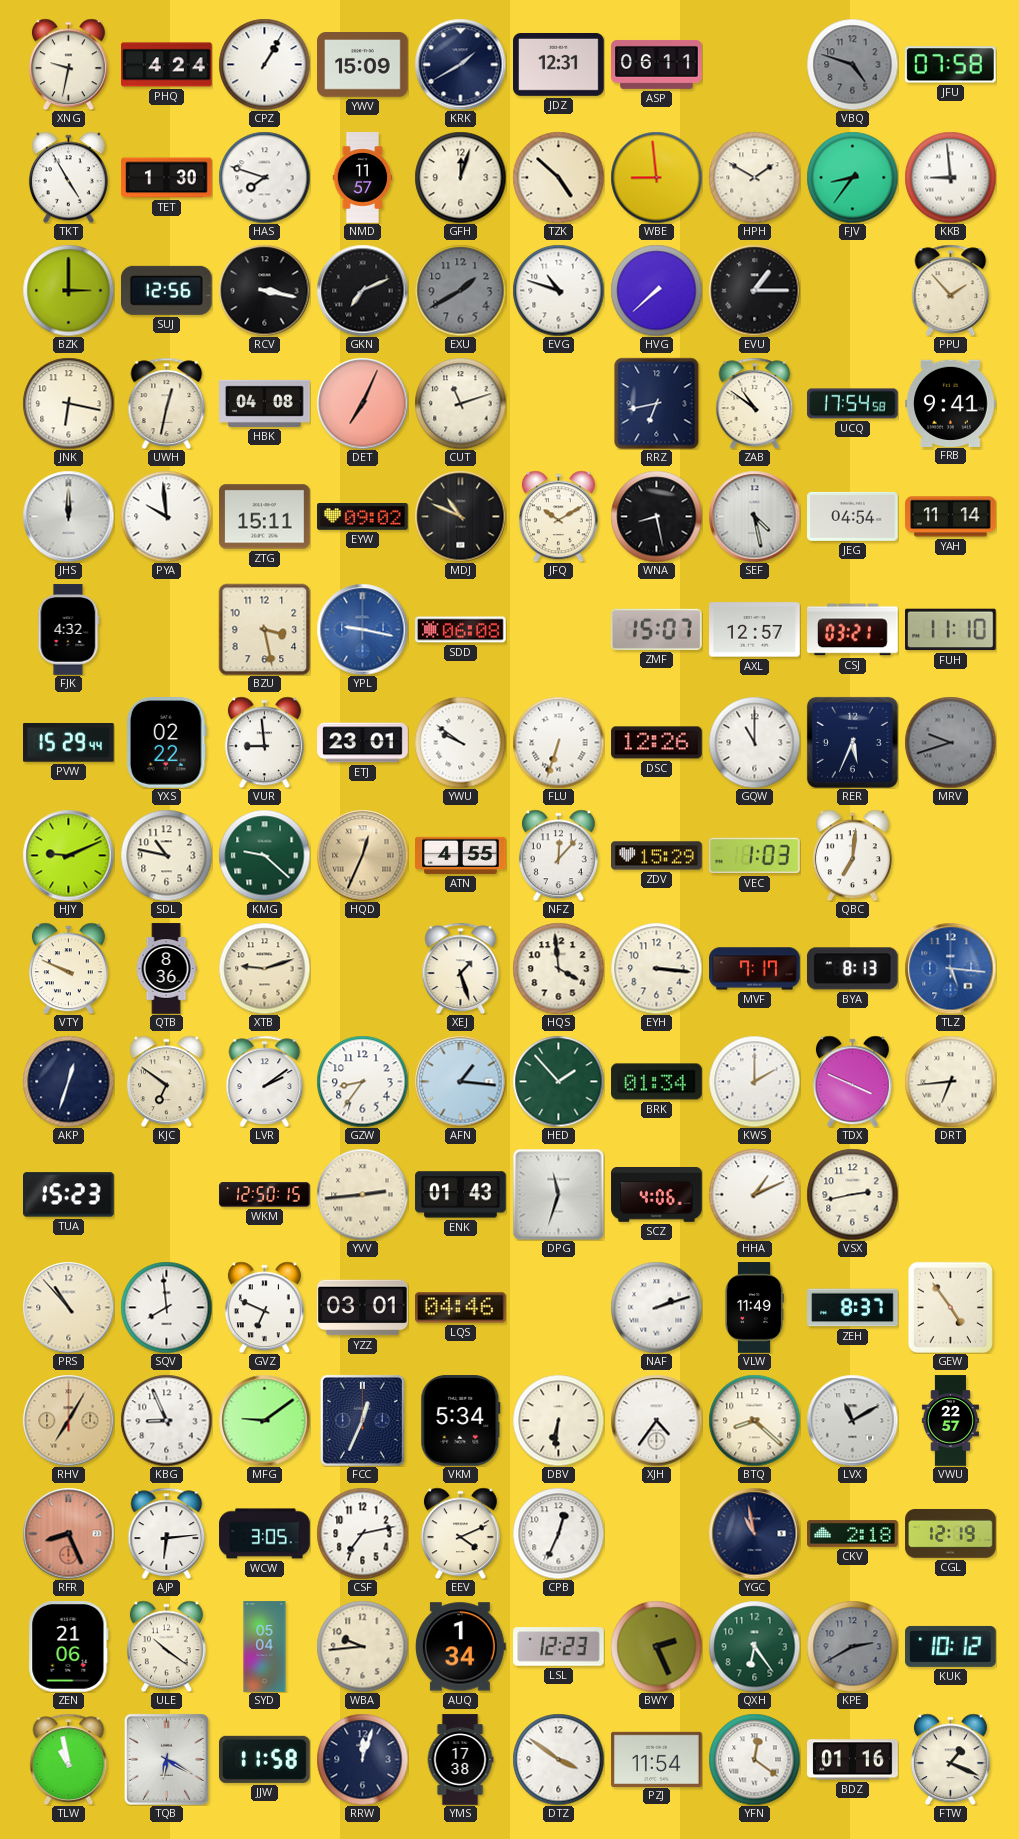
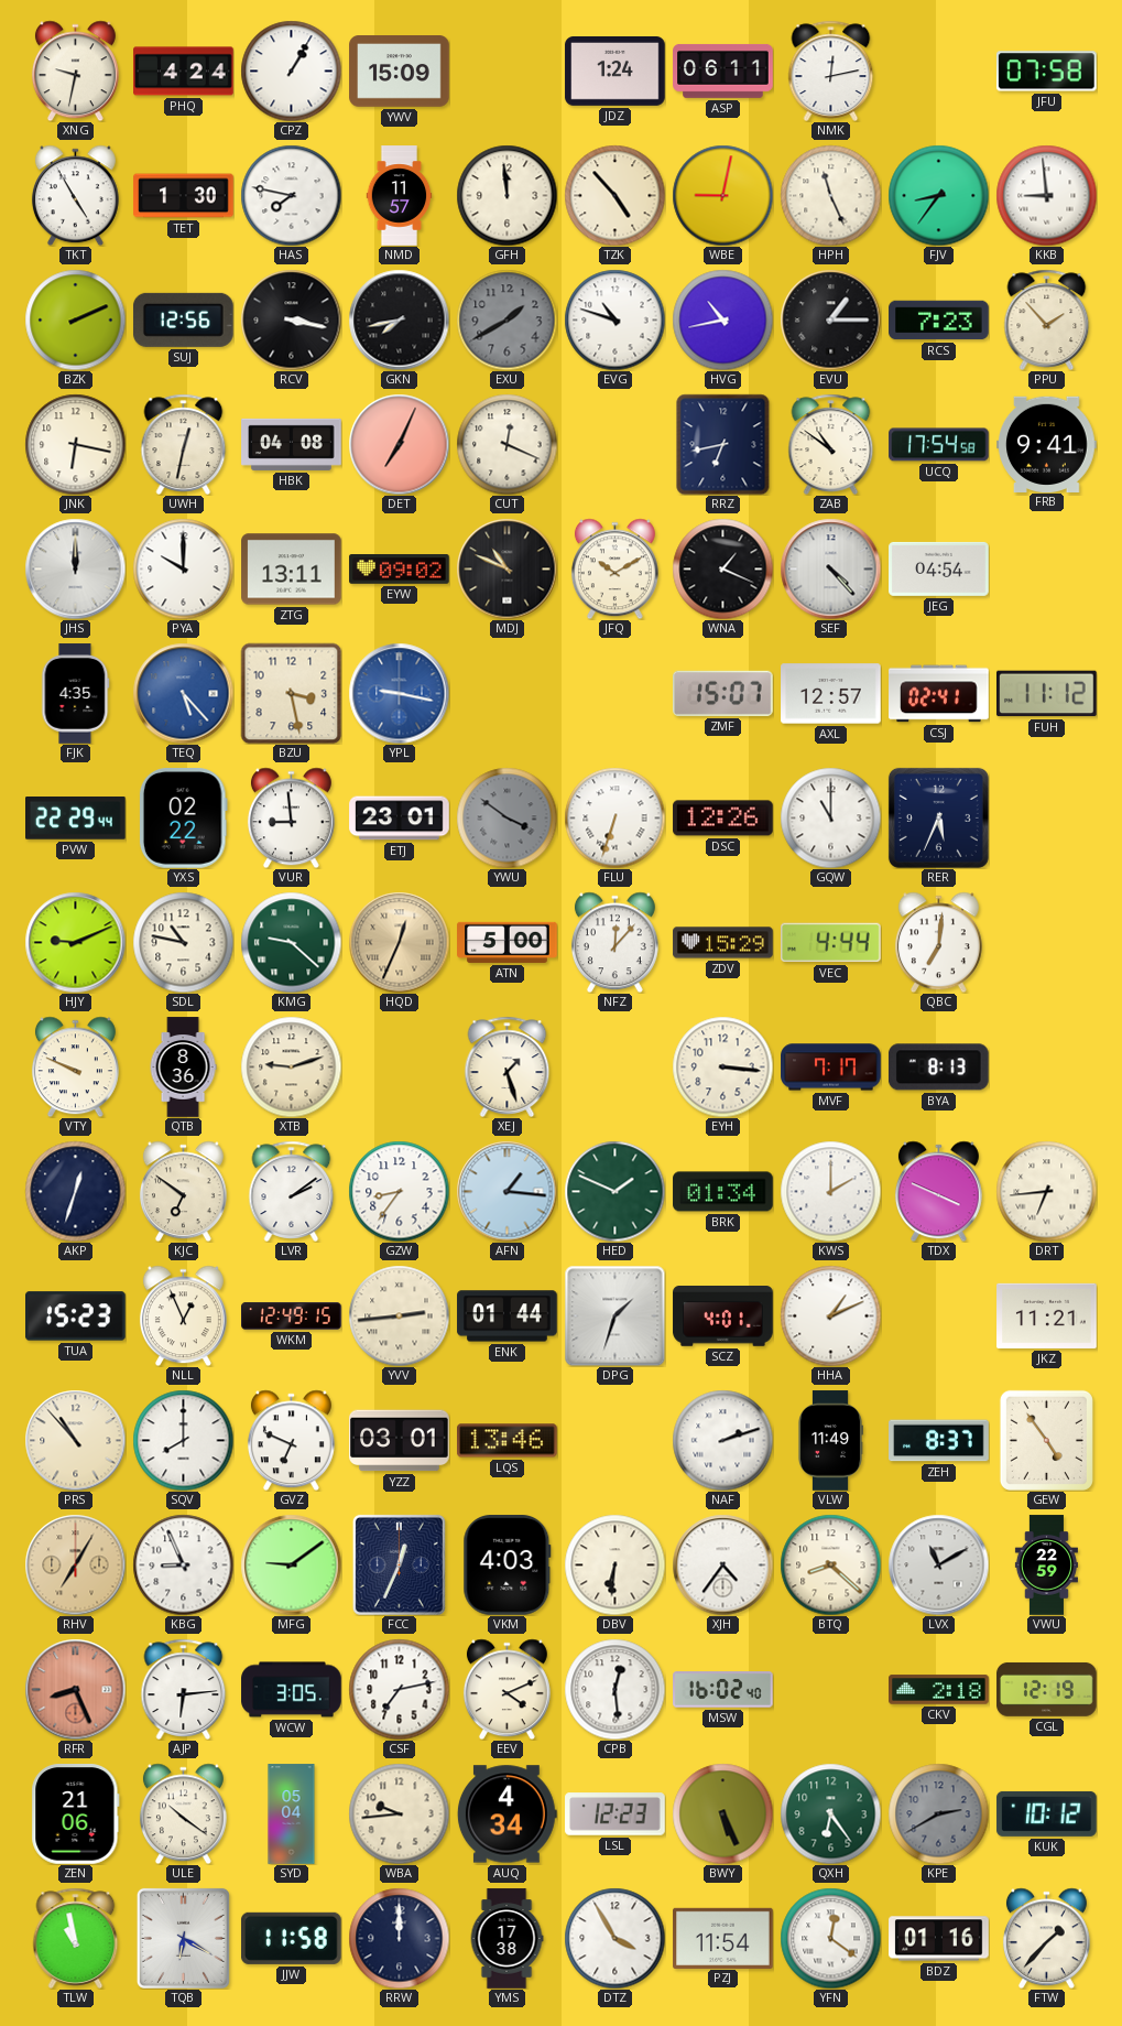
KRK: 1:40 -> none (460, 64)
JDZ: 12:31 -> 1:24 (616, 72)
NMK: none -> 12:13 (831, 71)
VBQ: 4:48 -> none (852, 64)
HAS: 7:48 -> 7:47 (291, 195)
GFH: 12:03 -> 11:59 (506, 195)
TZK: 4:52 -> 4:53 (614, 195)
WBE: 8:59 -> 9:02 (722, 195)
HPH: 1:50 -> 11:26 (830, 195)
BZK: 3:00 -> 2:11 (75, 319)
GKN: 7:11 -> 7:43 (399, 319)
HVG: 7:38 -> 10:43 (722, 319)
RCS: none -> 7:23 (939, 321)
CUT: 11:12 -> 12:19 (506, 444)
PYA: 9:59 -> 10:00 (183, 568)
ZTG: 15:11 -> 13:11 (292, 570)
WNA: 8:28 -> 1:19 (722, 568)
SEF: 4:28 -> 4:23 (830, 568)
YAH: 11:14 -> none (951, 517)
FJK: 4:32 -> 4:35 (76, 694)
TEQ: none -> 5:23 (183, 693)
SDD: 06:08 -> none (461, 630)
CSJ: 03:21 -> 02:41 (939, 694)
FUH: 11:10 -> 11:12 (1047, 694)
PVW: 15:29 -> 22:29 (76, 819)
YWU: 9:51 -> 3:51 (506, 817)
YWU dial: white -> grey (506, 817)
MRV: 9:42 -> none (950, 742)
ATN: 4:55 -> 5:00 (508, 942)
VEC: 1:03 -> 4:44 (831, 943)
HQS: 3:59 -> none (558, 968)
TLZ: 5:16 -> none (950, 968)
HED: 1:53 -> 1:49 (614, 1191)
NLL: none -> 12:56 (183, 1315)
WKM: 12:50 -> 12:49 (292, 1317)
ENK: 01:43 -> 01:44 (508, 1317)
DPG: 11:33 -> 1:33 (614, 1315)
SCZ: 4:06 -> 4:01 (723, 1317)
VSX: 2:43 -> none (852, 1194)
JKZ: none -> 11:21 (1047, 1315)
SQV: 7:59 -> 8:00 (183, 1440)
LQS: 04:46 -> 13:46 (508, 1441)
VKM: 5:34 -> 4:03 (508, 1565)
VWU: 22:57 -> 22:59 (1046, 1565)
CPB: 12:34 -> 12:29 (614, 1689)
MSW: none -> 16:02 (723, 1690)
YGC: 10:58 -> none (754, 1533)
AUQ: 1:34 -> 4:34 (506, 1814)
BWY: 2:26 -> 5:26 (722, 1813)
RRW: 12:03 -> 12:00 (399, 1938)
DTZ: 3:51 -> 3:55 (614, 1938)
FTW: 1:19 -> 1:37 (1046, 1938)
